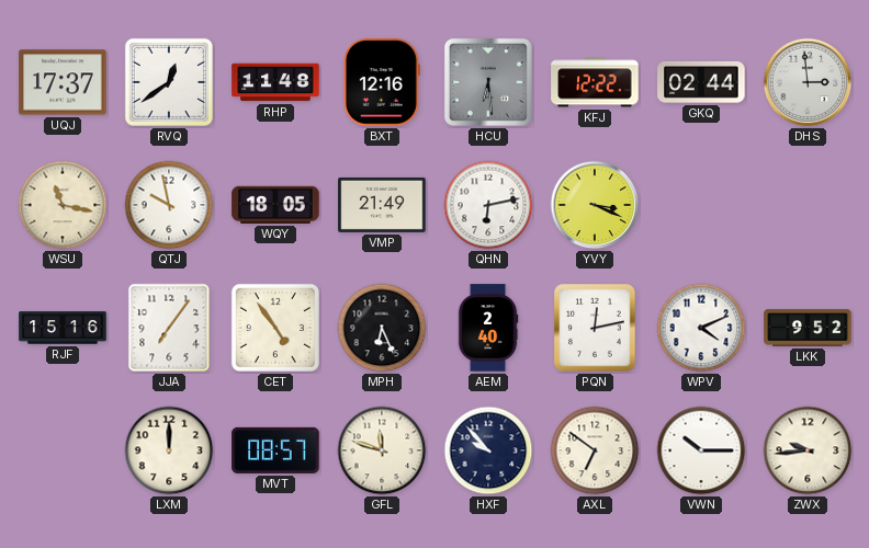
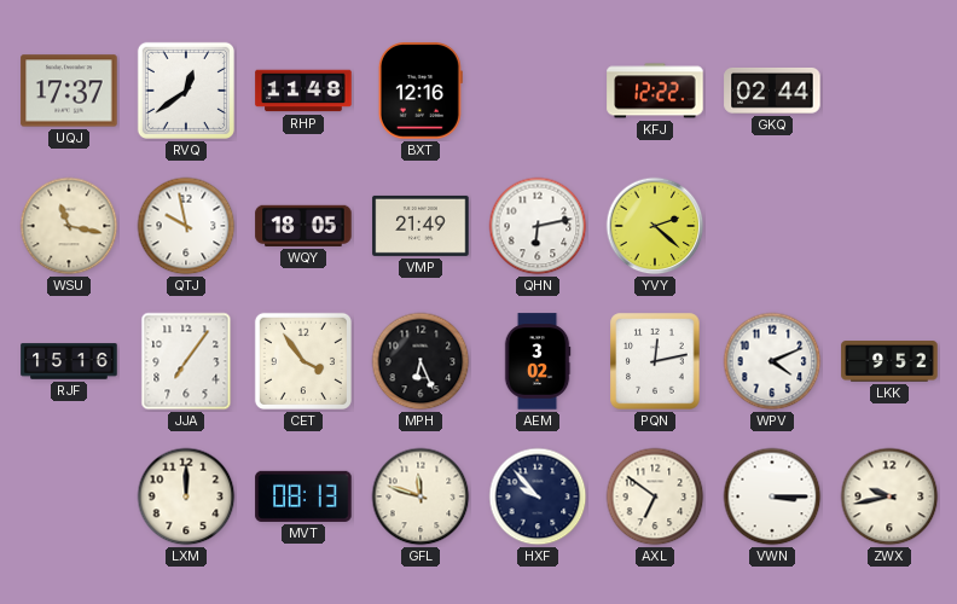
HCU: 6:29 -> none (488, 82)
DHS: 2:59 -> none (808, 82)
YVY: 3:19 -> 2:22 (655, 226)
CET: 4:54 -> 3:54 (303, 361)
AEM: 2:40 -> 3:02 (538, 361)
MVT: 08:57 -> 08:13 (303, 496)
VWN: 10:15 -> 3:15 (772, 496)
ZWX: 9:44 -> 9:43 (889, 496)
